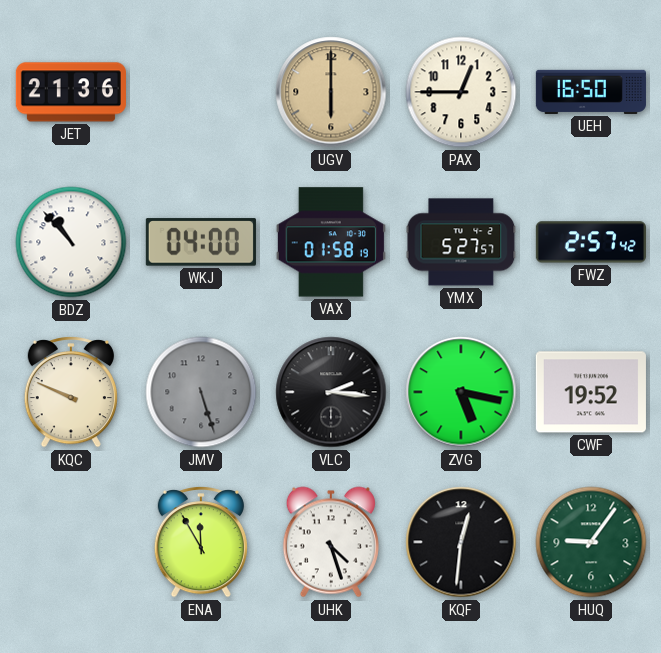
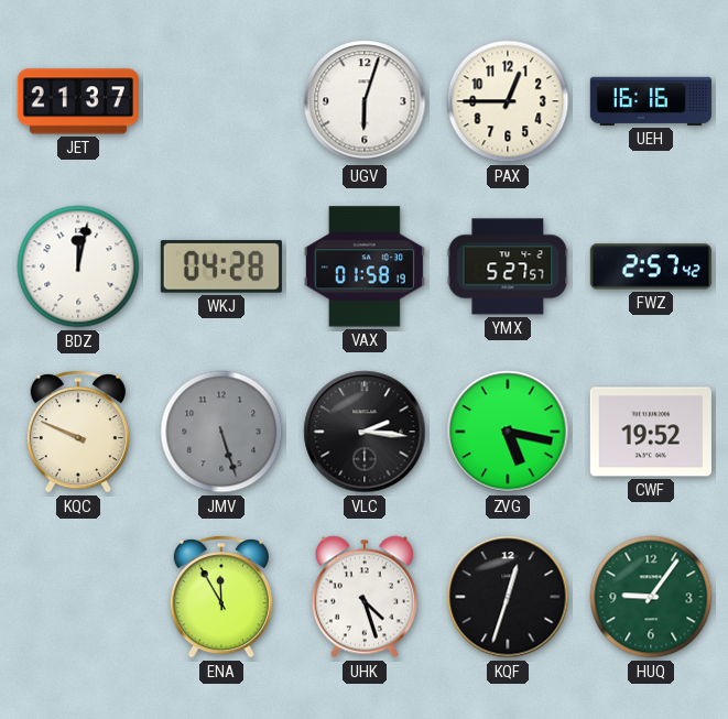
JET: 21:36 -> 21:37 (78, 101)
UGV: 6:00 -> 6:03 (365, 101)
UGV dial: champagne -> white (365, 101)
UEH: 16:50 -> 16:16 (651, 101)
BDZ: 10:53 -> 12:02 (78, 266)
WKJ: 04:00 -> 04:28 (221, 266)
KQF: 12:31 -> 12:33 (508, 597)
